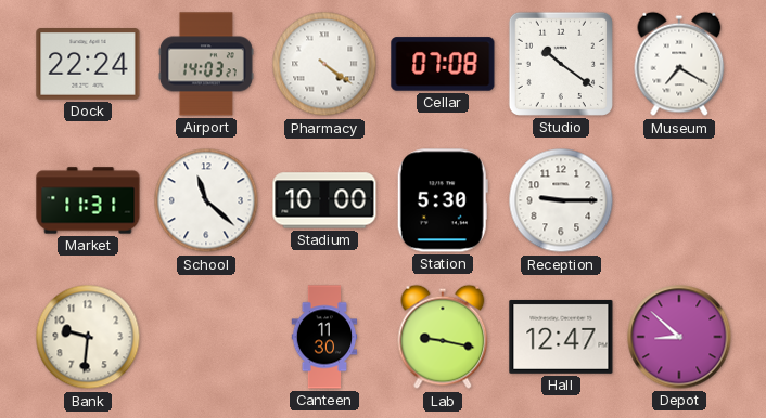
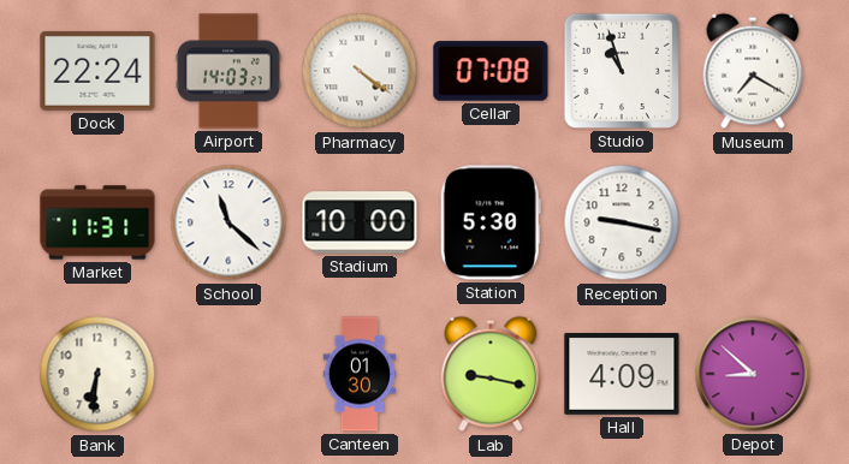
Studio: 10:21 -> 10:57 (622, 71)
Reception: 9:15 -> 9:17 (622, 222)
Bank: 9:31 -> 6:31 (97, 374)
Canteen: 11:30 -> 01:30 (360, 374)
Hall: 12:47 -> 4:09 (622, 374)
